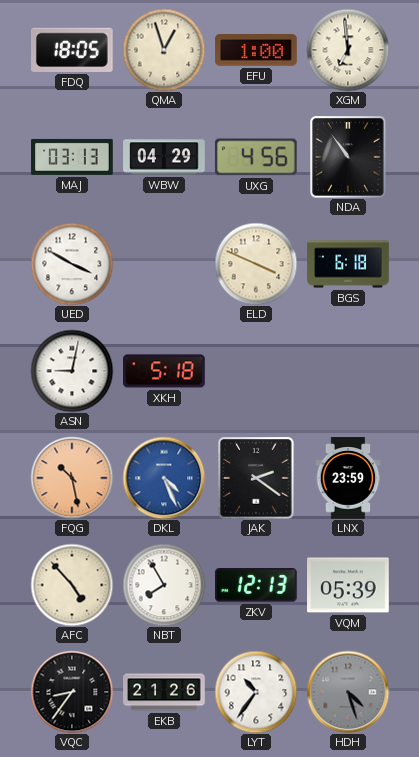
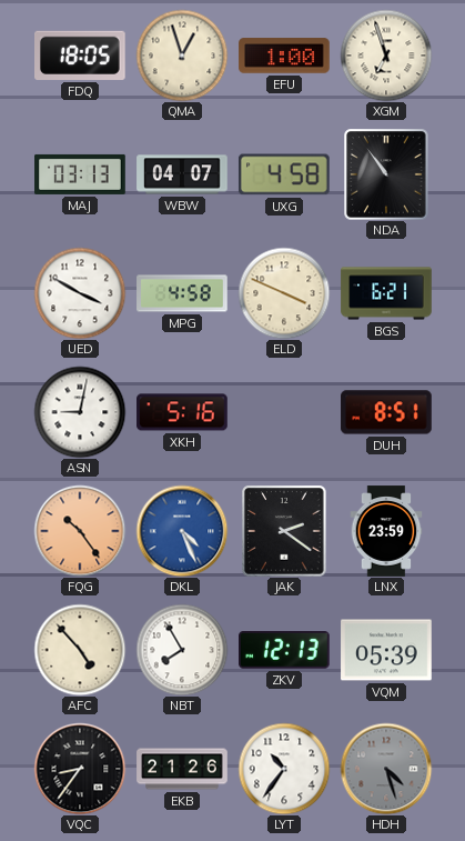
XGM: 6:59 -> 6:57 (386, 56)
WBW: 04:29 -> 04:07 (182, 174)
UXG: 4:56 -> 4:58 (284, 174)
MPG: none -> 4:58 (182, 293)
BGS: 6:18 -> 6:21 (386, 293)
XKH: 5:18 -> 5:16 (182, 412)
DUH: none -> 8:51 (386, 412)
FQG: 10:28 -> 10:24 (80, 531)
